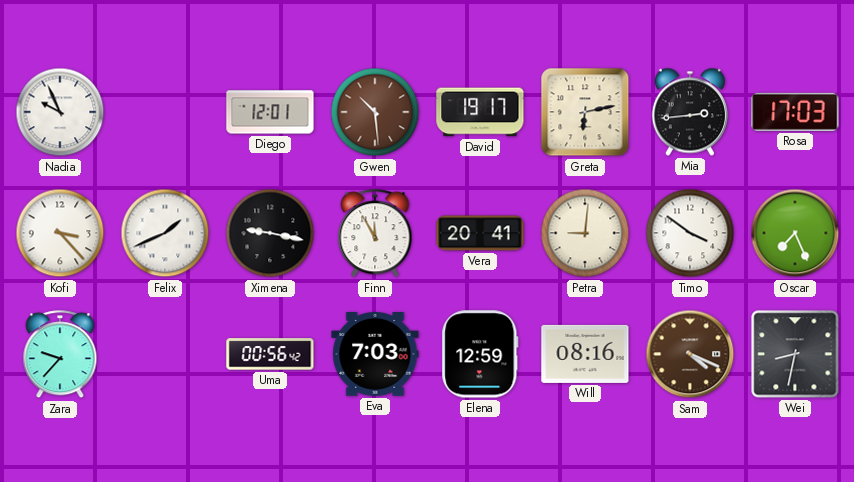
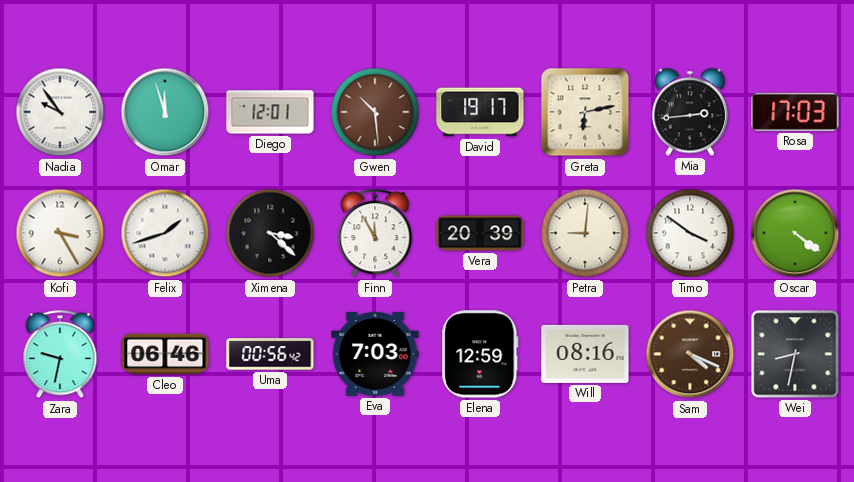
Nadia: 9:56 -> 9:54 (60, 112)
Omar: none -> 11:57 (165, 112)
Kofi: 3:23 -> 3:25 (60, 233)
Felix: 1:41 -> 1:42 (165, 233)
Ximena: 9:17 -> 3:22 (270, 233)
Vera: 20:41 -> 20:39 (480, 233)
Oscar: 7:26 -> 4:21 (795, 233)
Zara: 9:37 -> 9:32 (60, 355)
Cleo: none -> 06:46 (165, 354)
